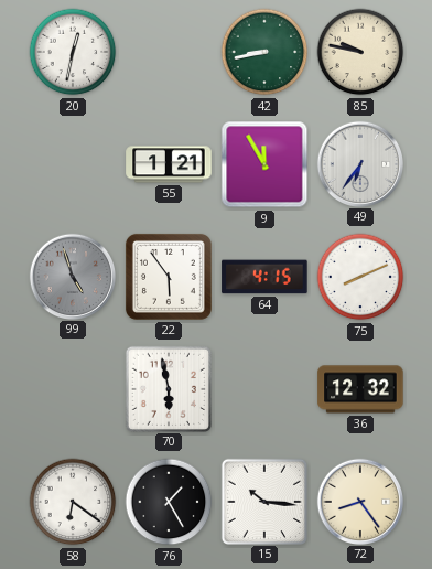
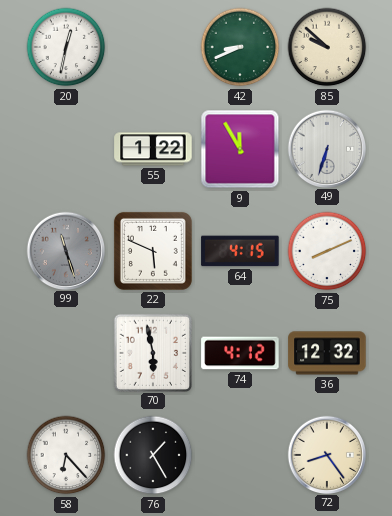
42: 8:43 -> 8:41 (240, 47)
85: 9:47 -> 9:52 (327, 47)
55: 1:21 -> 1:22 (153, 149)
49: 6:36 -> 6:33 (326, 148)
99: 4:57 -> 11:27 (65, 250)
22: 5:54 -> 5:49 (153, 251)
74: none -> 4:12 (240, 353)
58: 6:21 -> 6:23 (66, 455)
15: 10:16 -> none (263, 501)
